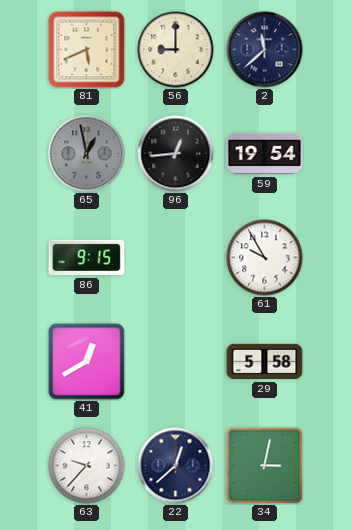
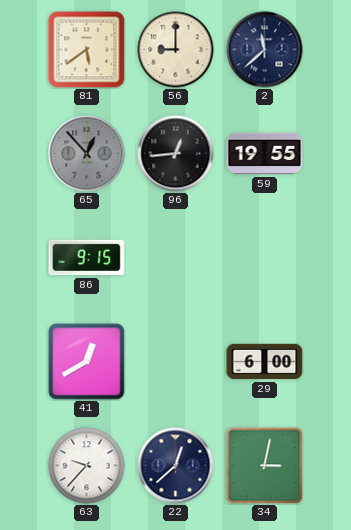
81: 5:41 -> 5:39 (87, 50)
65: 12:58 -> 12:53 (87, 154)
59: 19:54 -> 19:55 (265, 154)
61: 9:55 -> none (265, 258)
29: 5:58 -> 6:00 (265, 362)
